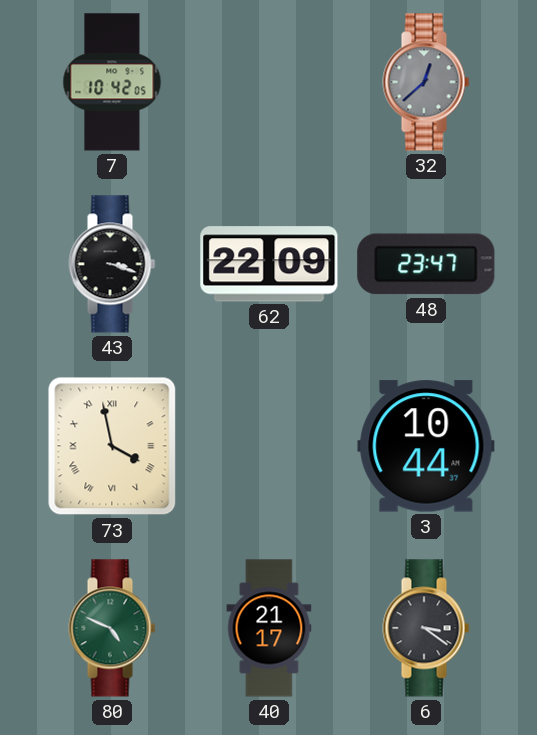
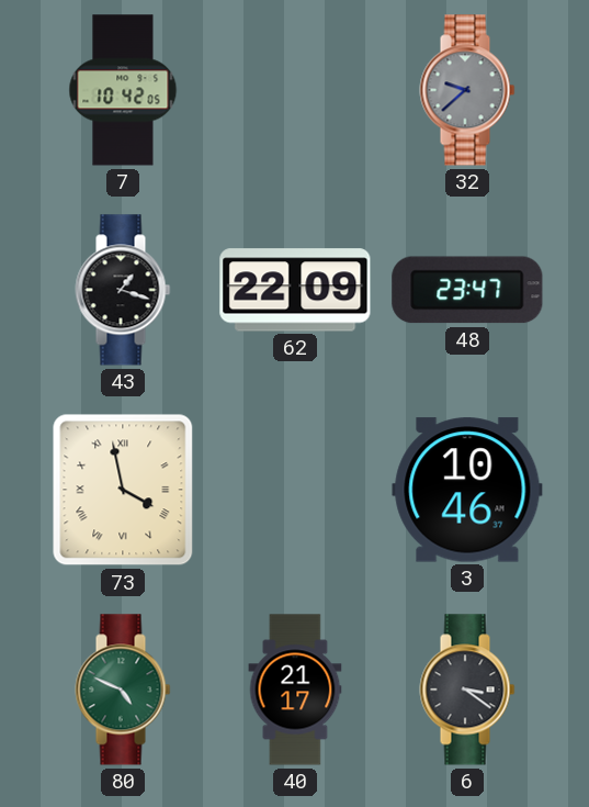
32: 12:38 -> 9:38 (467, 90)
43: 3:18 -> 1:18 (123, 290)
3: 10:44 -> 10:46 (467, 490)
